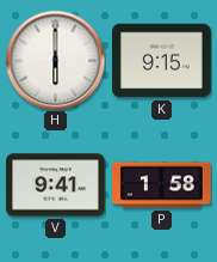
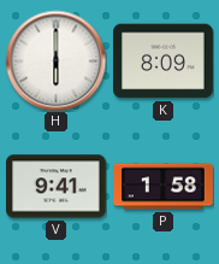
K: 9:15 -> 8:09 (164, 61)
